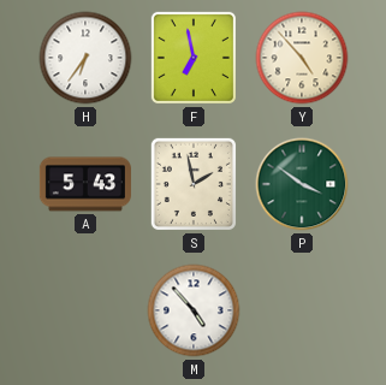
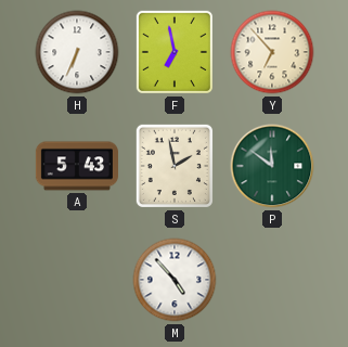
H: 6:36 -> 6:34 (77, 52)
Y: 4:53 -> 6:53 (272, 52)
P: 3:51 -> 11:51 (272, 166)
